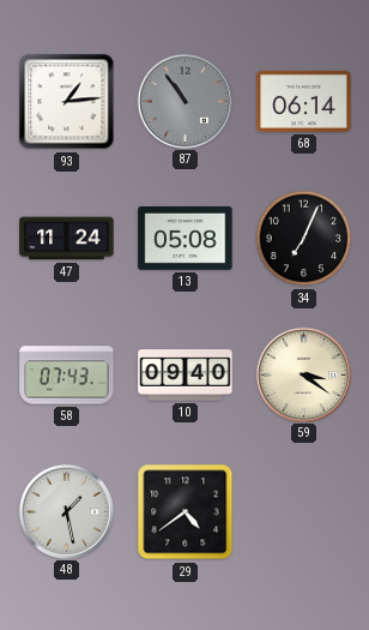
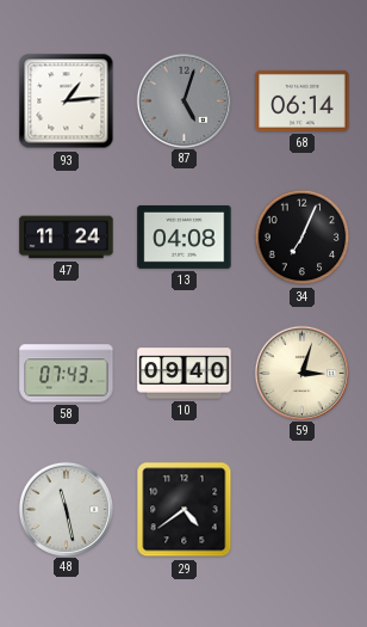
87: 10:54 -> 5:03 (183, 100)
13: 05:08 -> 04:08 (185, 236)
59: 3:21 -> 3:03 (301, 373)
48: 1:28 -> 11:28 (66, 509)
